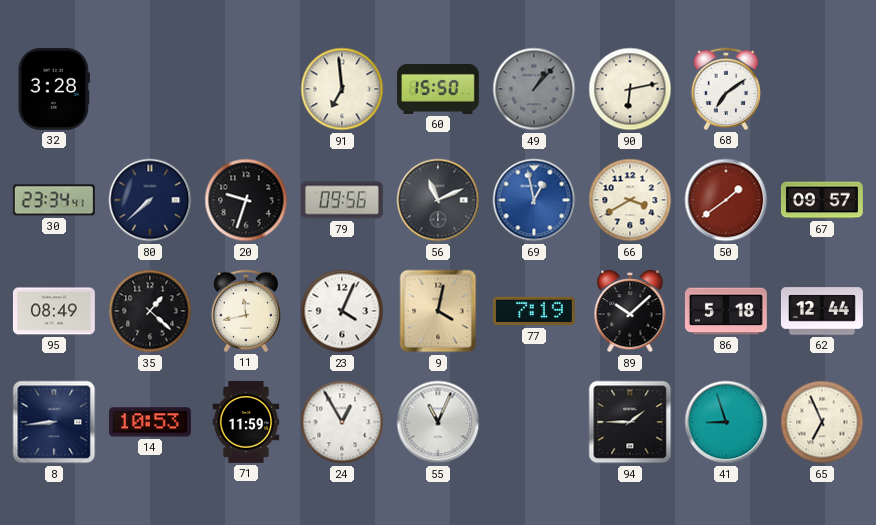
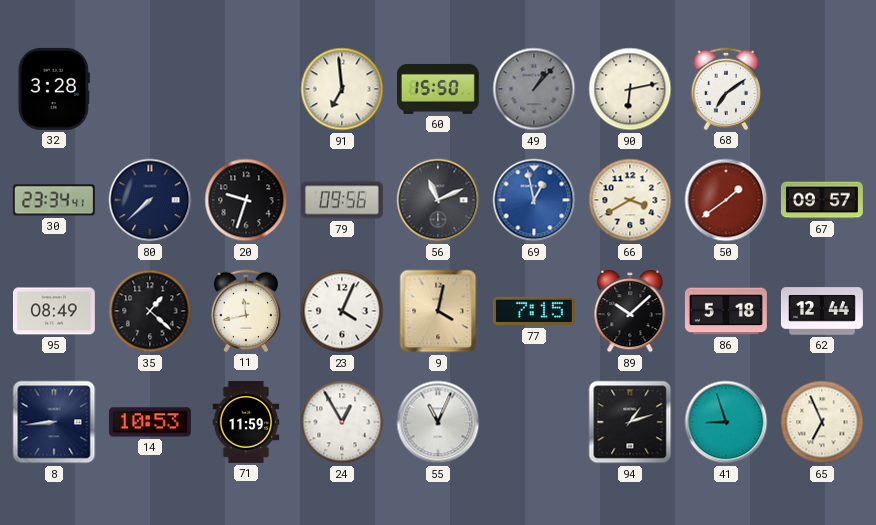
77: 7:19 -> 7:15 (534, 311)
94: 1:45 -> 1:12 (630, 422)
